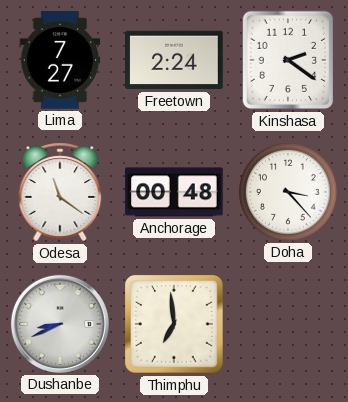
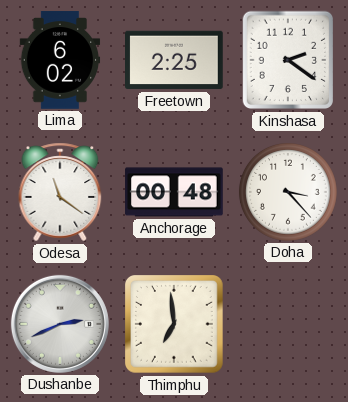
Lima: 7:27 -> 6:02 (60, 60)
Freetown: 2:24 -> 2:25 (175, 60)
Dushanbe: 8:41 -> 2:41 (60, 324)
